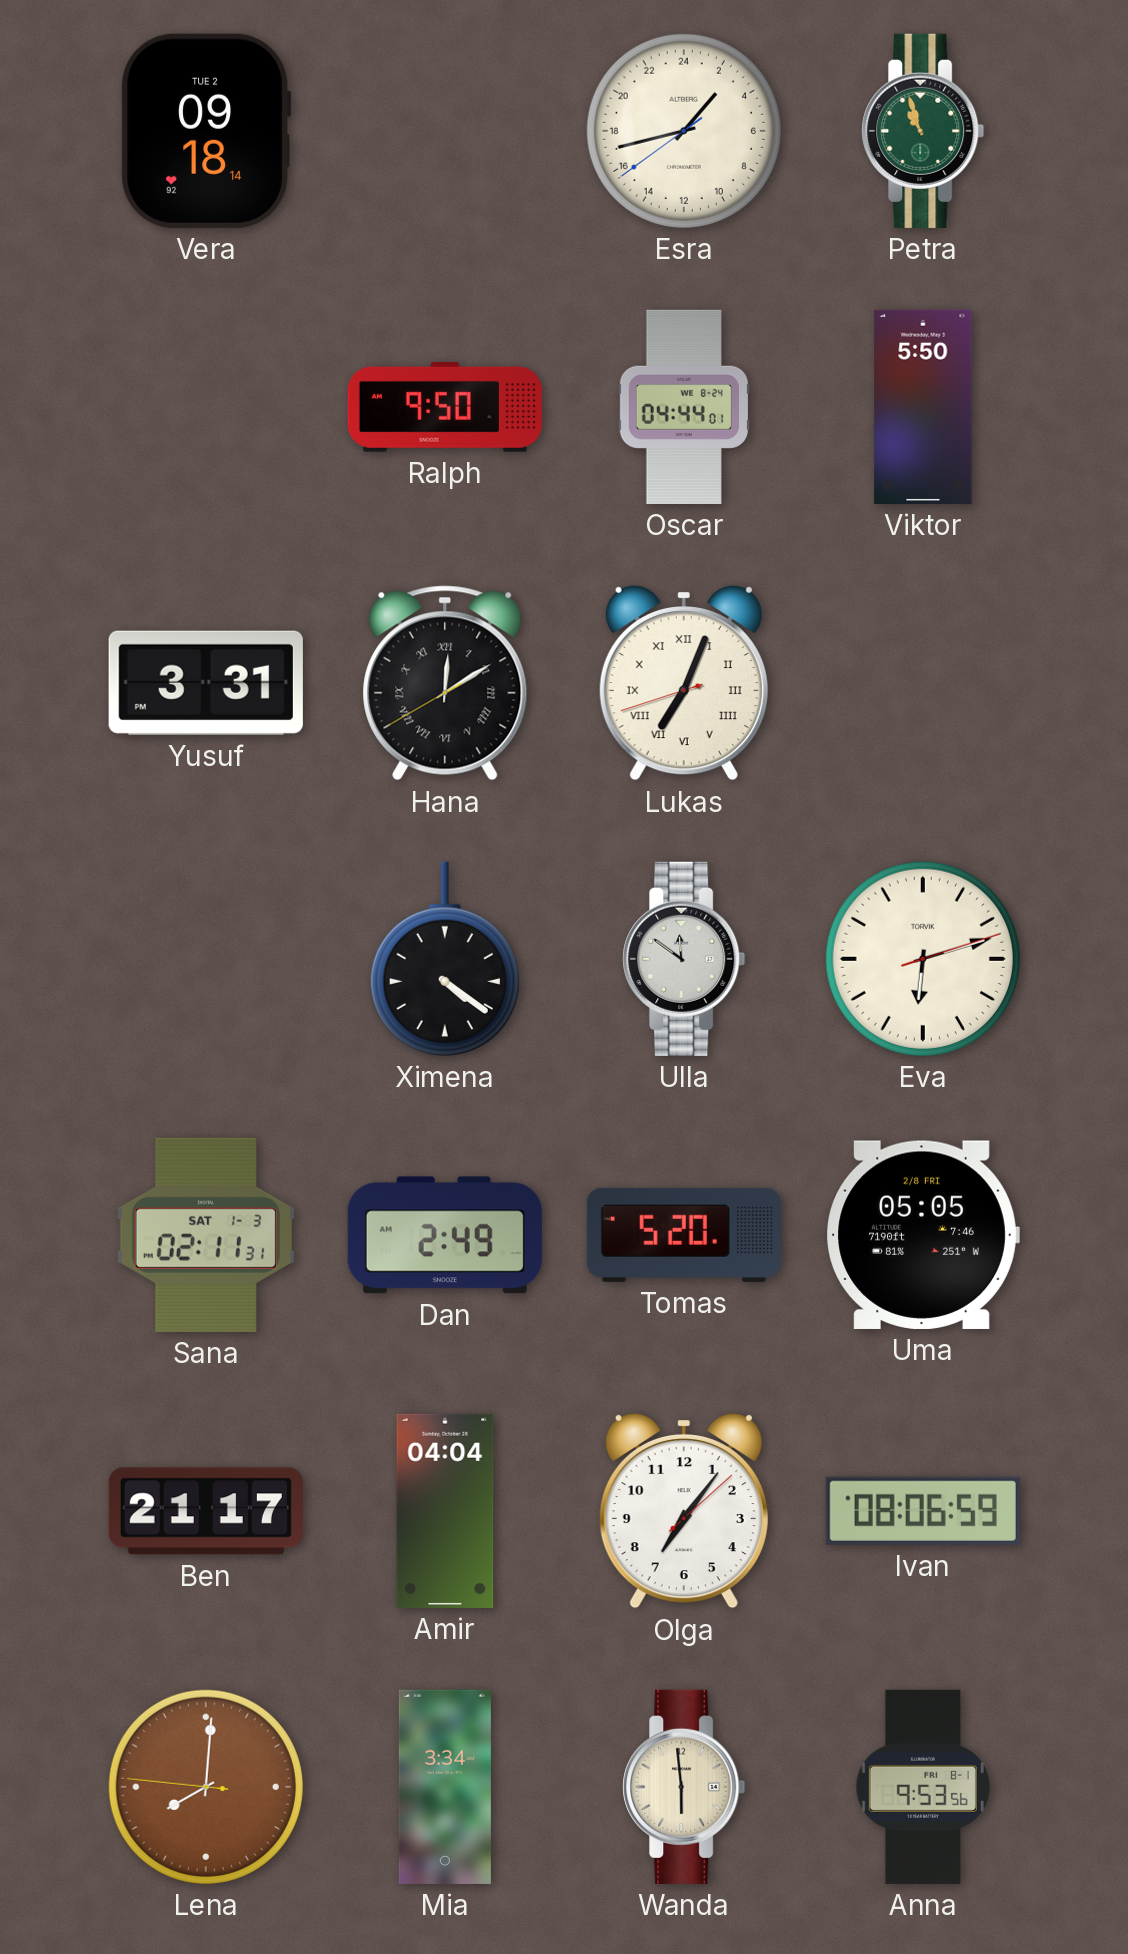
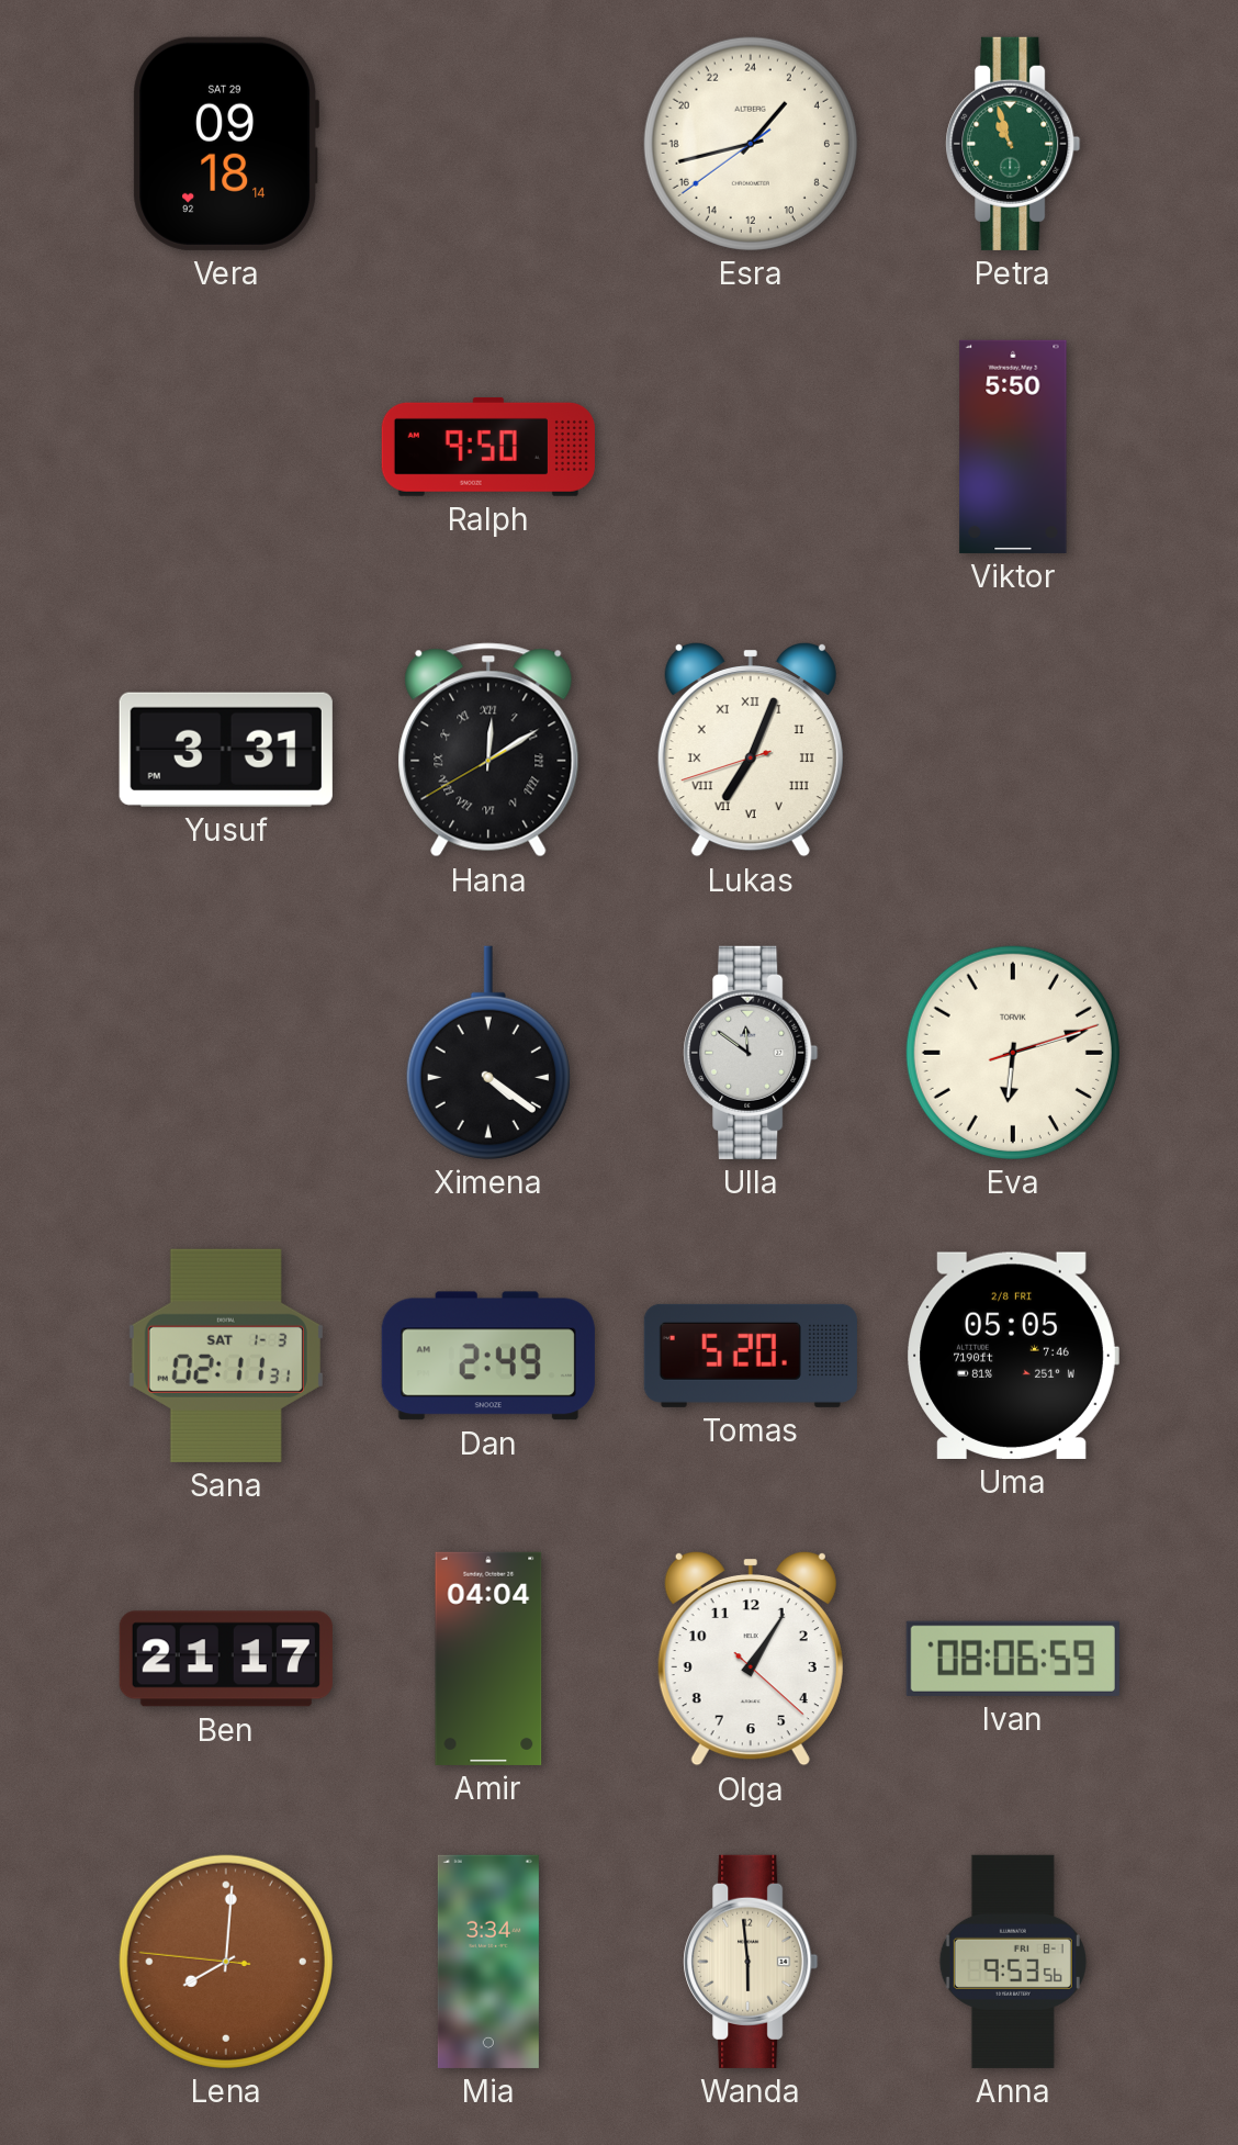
Vera date: TUE 2 -> SAT 29 (225, 144)
Oscar: 04:44 -> none (683, 407)
Olga: 7:06 -> 1:05 (751, 1659)
